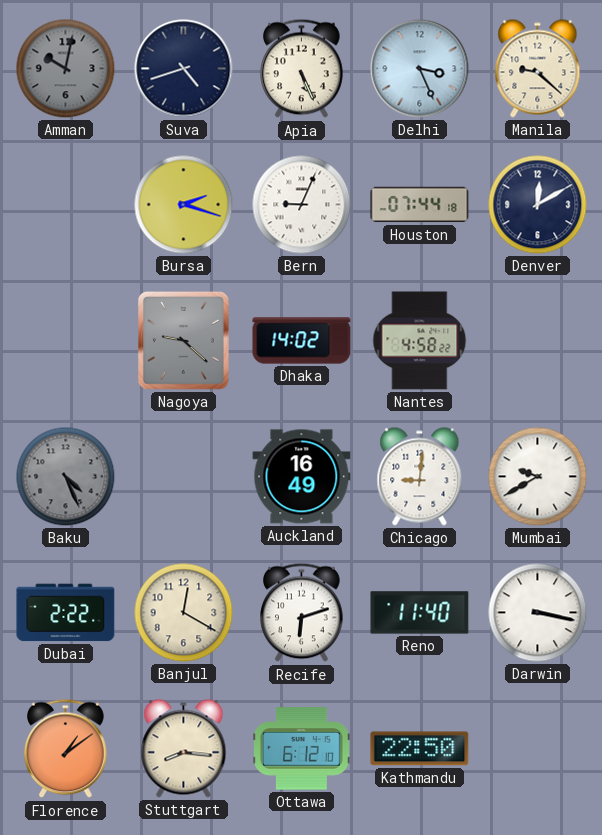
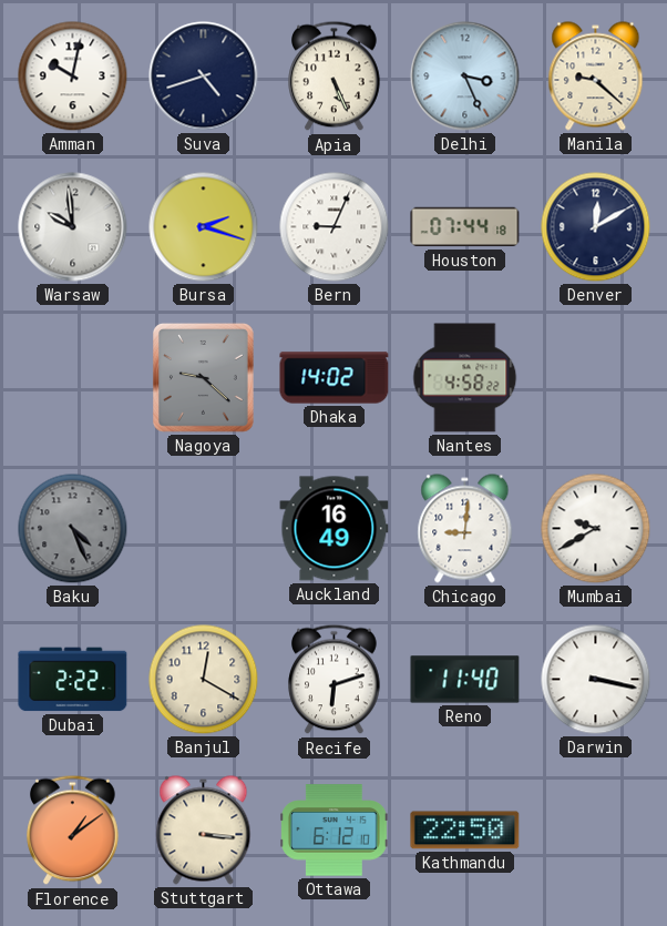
Amman dial: grey -> white (73, 77)
Warsaw: none -> 9:59 (73, 227)
Stuttgart: 8:16 -> 3:16 (204, 831)
